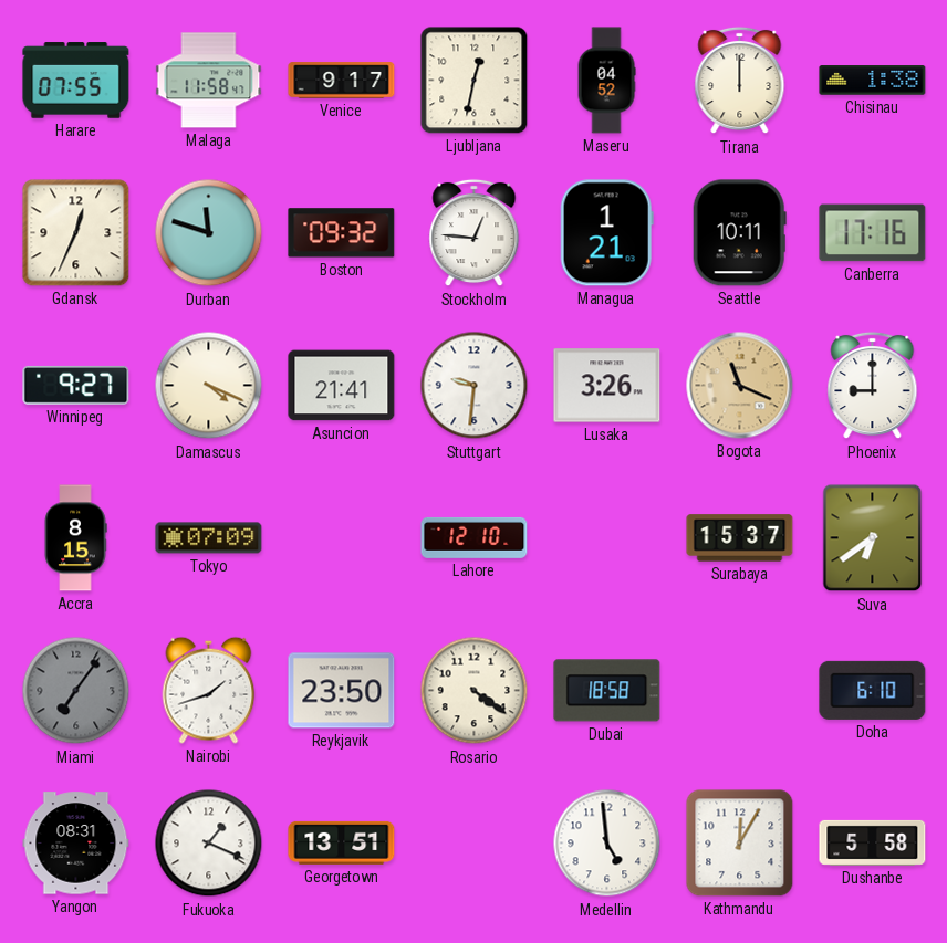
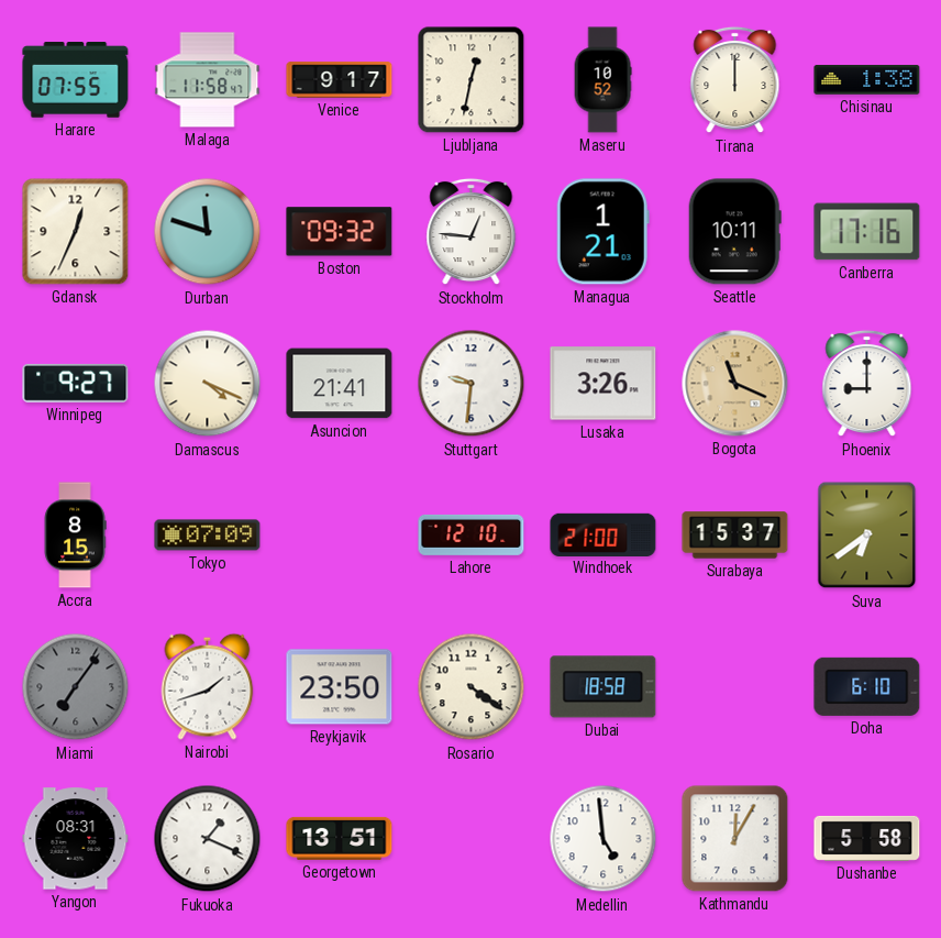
Maseru: 04:52 -> 10:52 (602, 80)
Windhoek: none -> 21:00 (604, 534)
